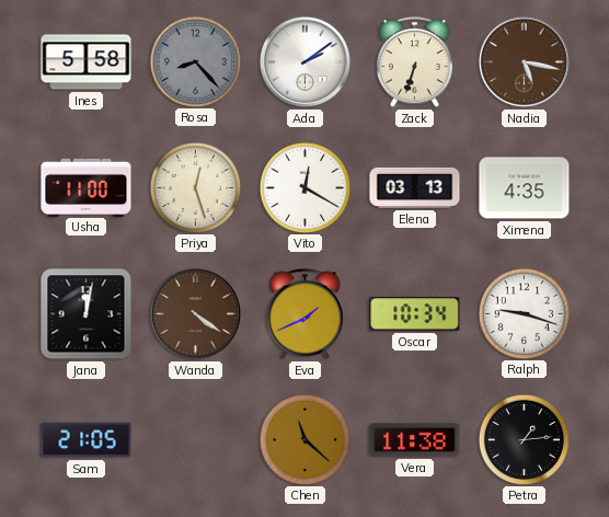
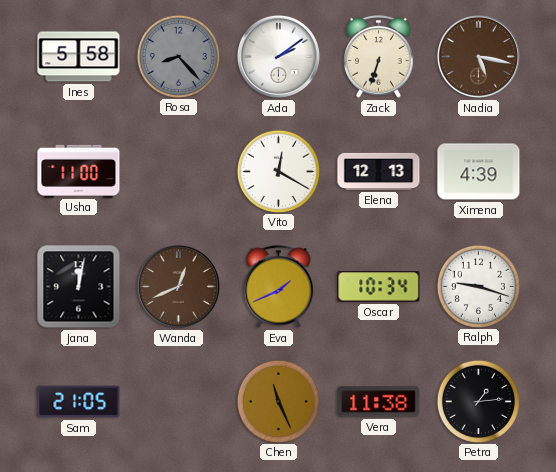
Priya: 12:27 -> none (195, 187)
Elena: 03:13 -> 12:13 (379, 171)
Ximena: 4:35 -> 4:39 (479, 172)
Wanda: 4:21 -> 12:41 (178, 286)
Chen: 11:22 -> 11:26 (278, 401)
